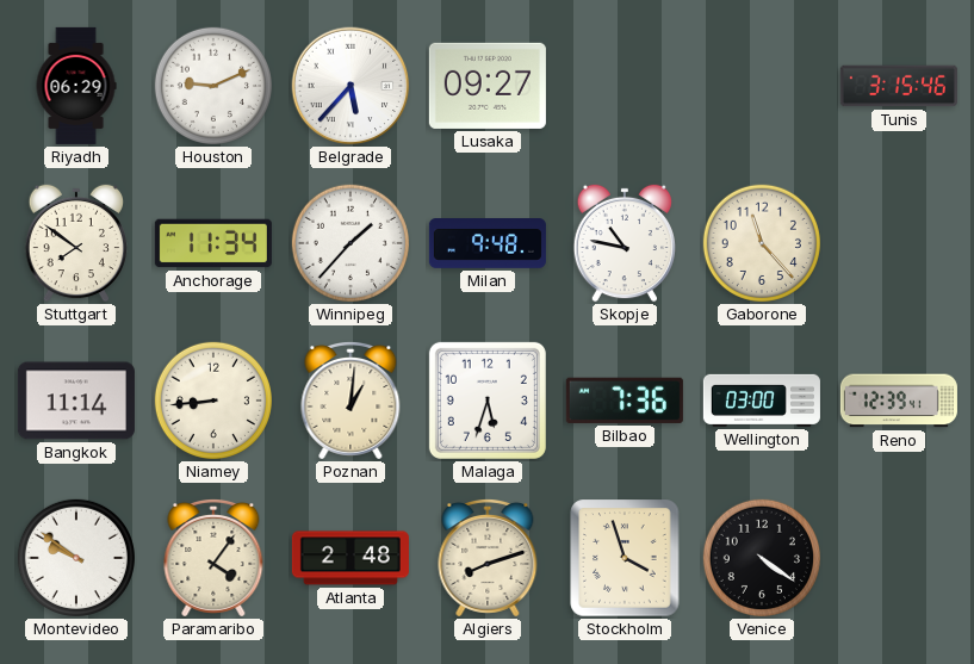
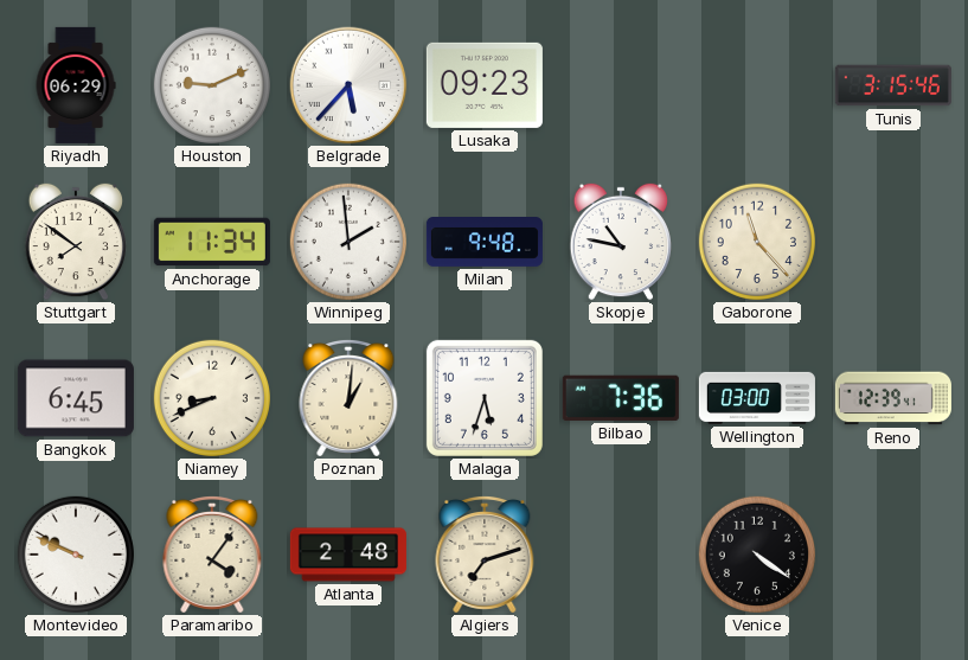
Lusaka: 09:27 -> 09:23 (485, 85)
Winnipeg: 1:37 -> 1:59 (348, 242)
Bangkok: 11:14 -> 6:45 (76, 398)
Niamey: 8:44 -> 8:41 (212, 398)
Montevideo: 9:51 -> 9:49 (76, 555)
Algiers: 8:12 -> 7:12 (485, 555)
Stockholm: 3:57 -> none (625, 558)
